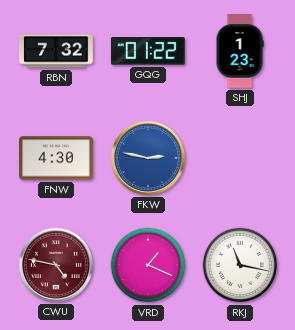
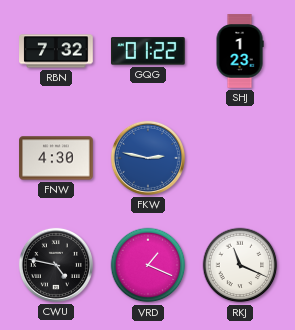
CWU dial: burgundy -> black (56, 265)
RKJ: 11:17 -> 11:19 (240, 265)
